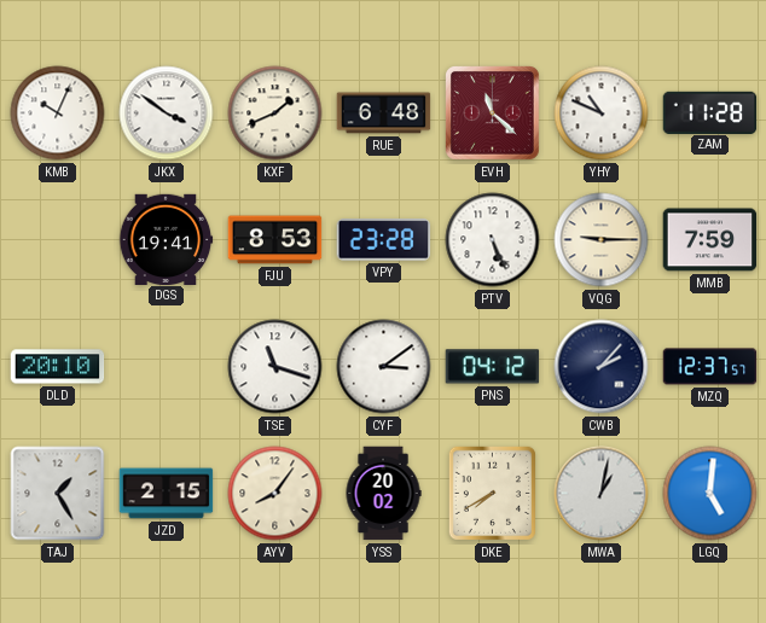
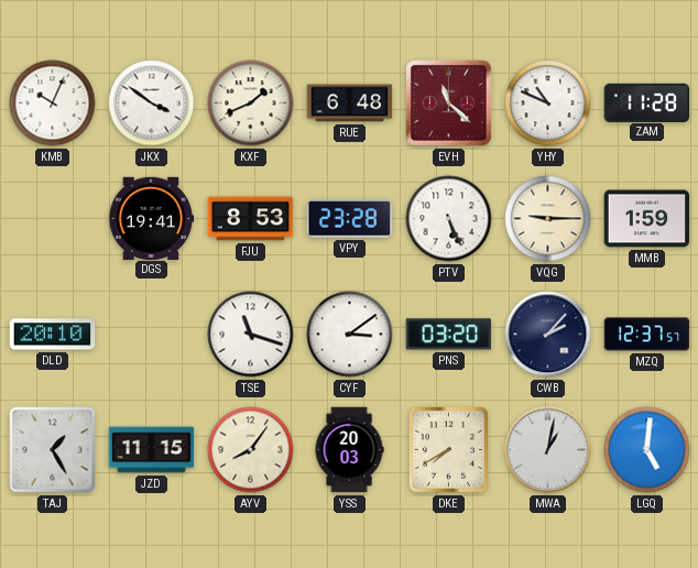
MMB: 7:59 -> 1:59 (647, 219)
PNS: 04:12 -> 03:20 (449, 335)
JZD: 2:15 -> 11:15 (152, 450)
YSS: 20:02 -> 20:03 (349, 450)
